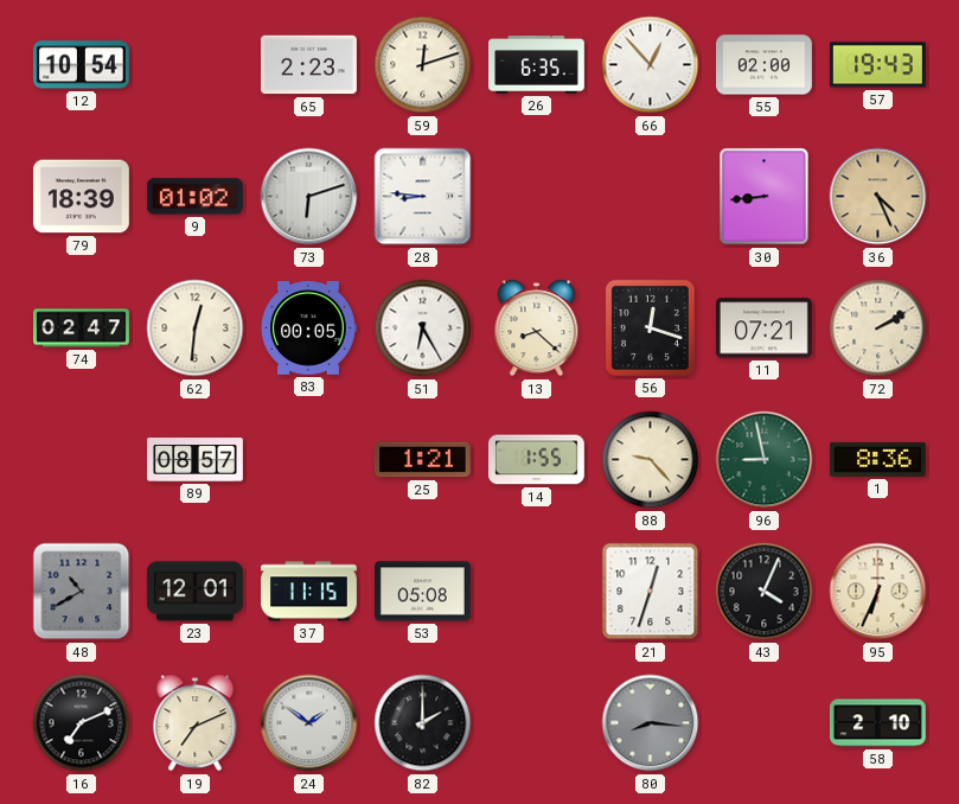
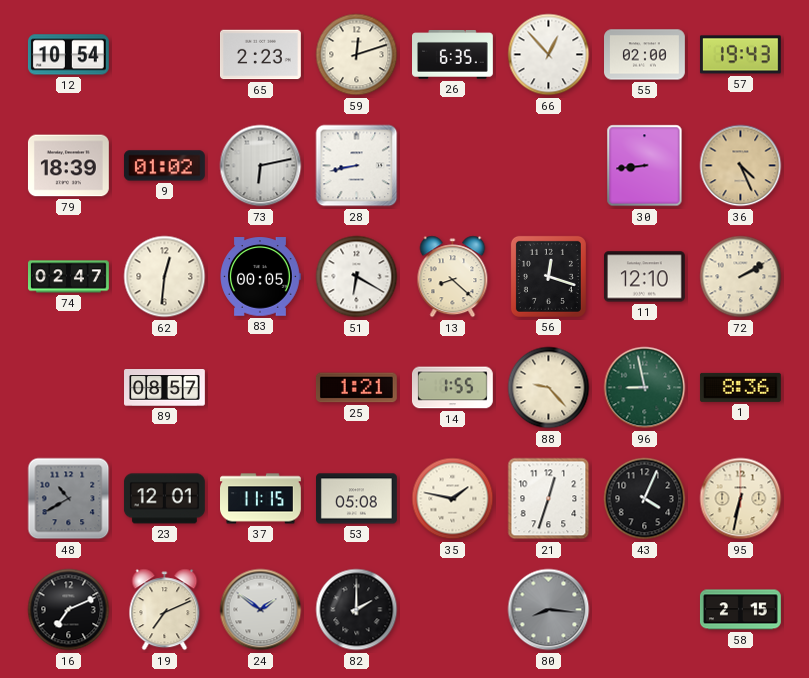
73: 6:12 -> 6:13 (261, 166)
28: 8:46 -> 8:43 (357, 166)
51: 6:25 -> 6:20 (357, 277)
11: 07:21 -> 12:10 (644, 277)
35: none -> 1:47 (453, 499)
95: 6:34 -> 6:32 (741, 499)
58: 2:10 -> 2:15 (741, 610)
